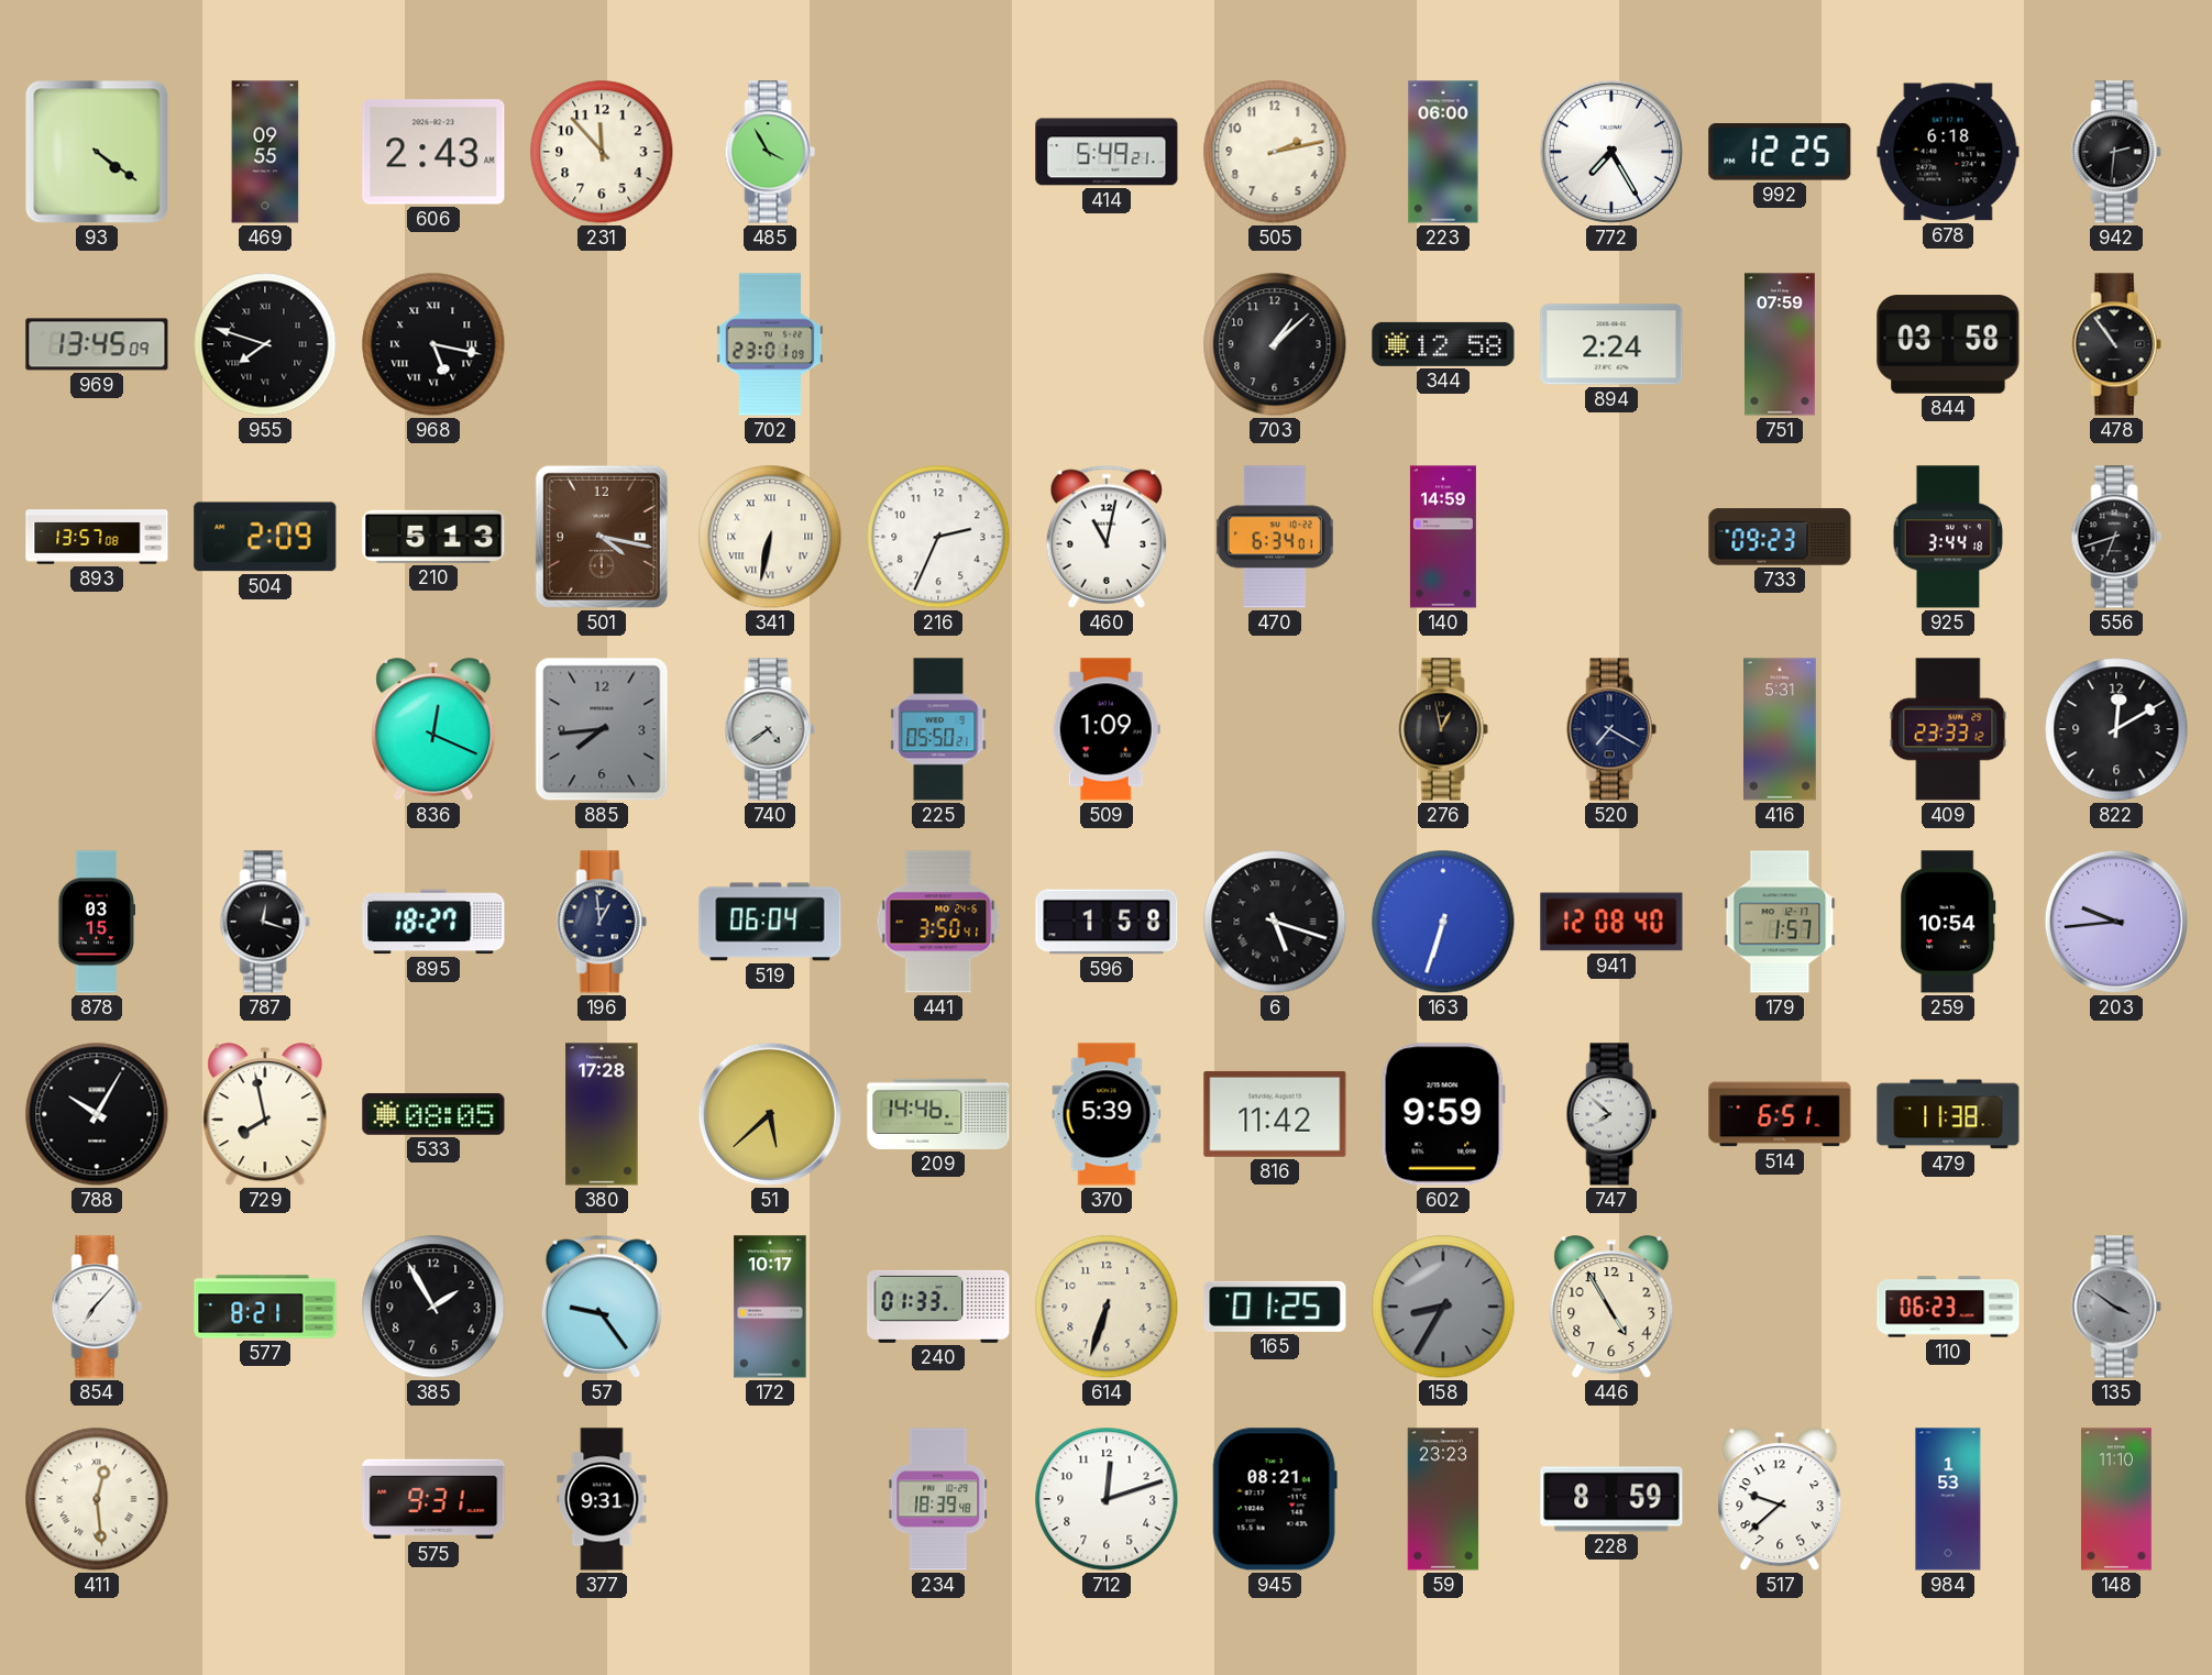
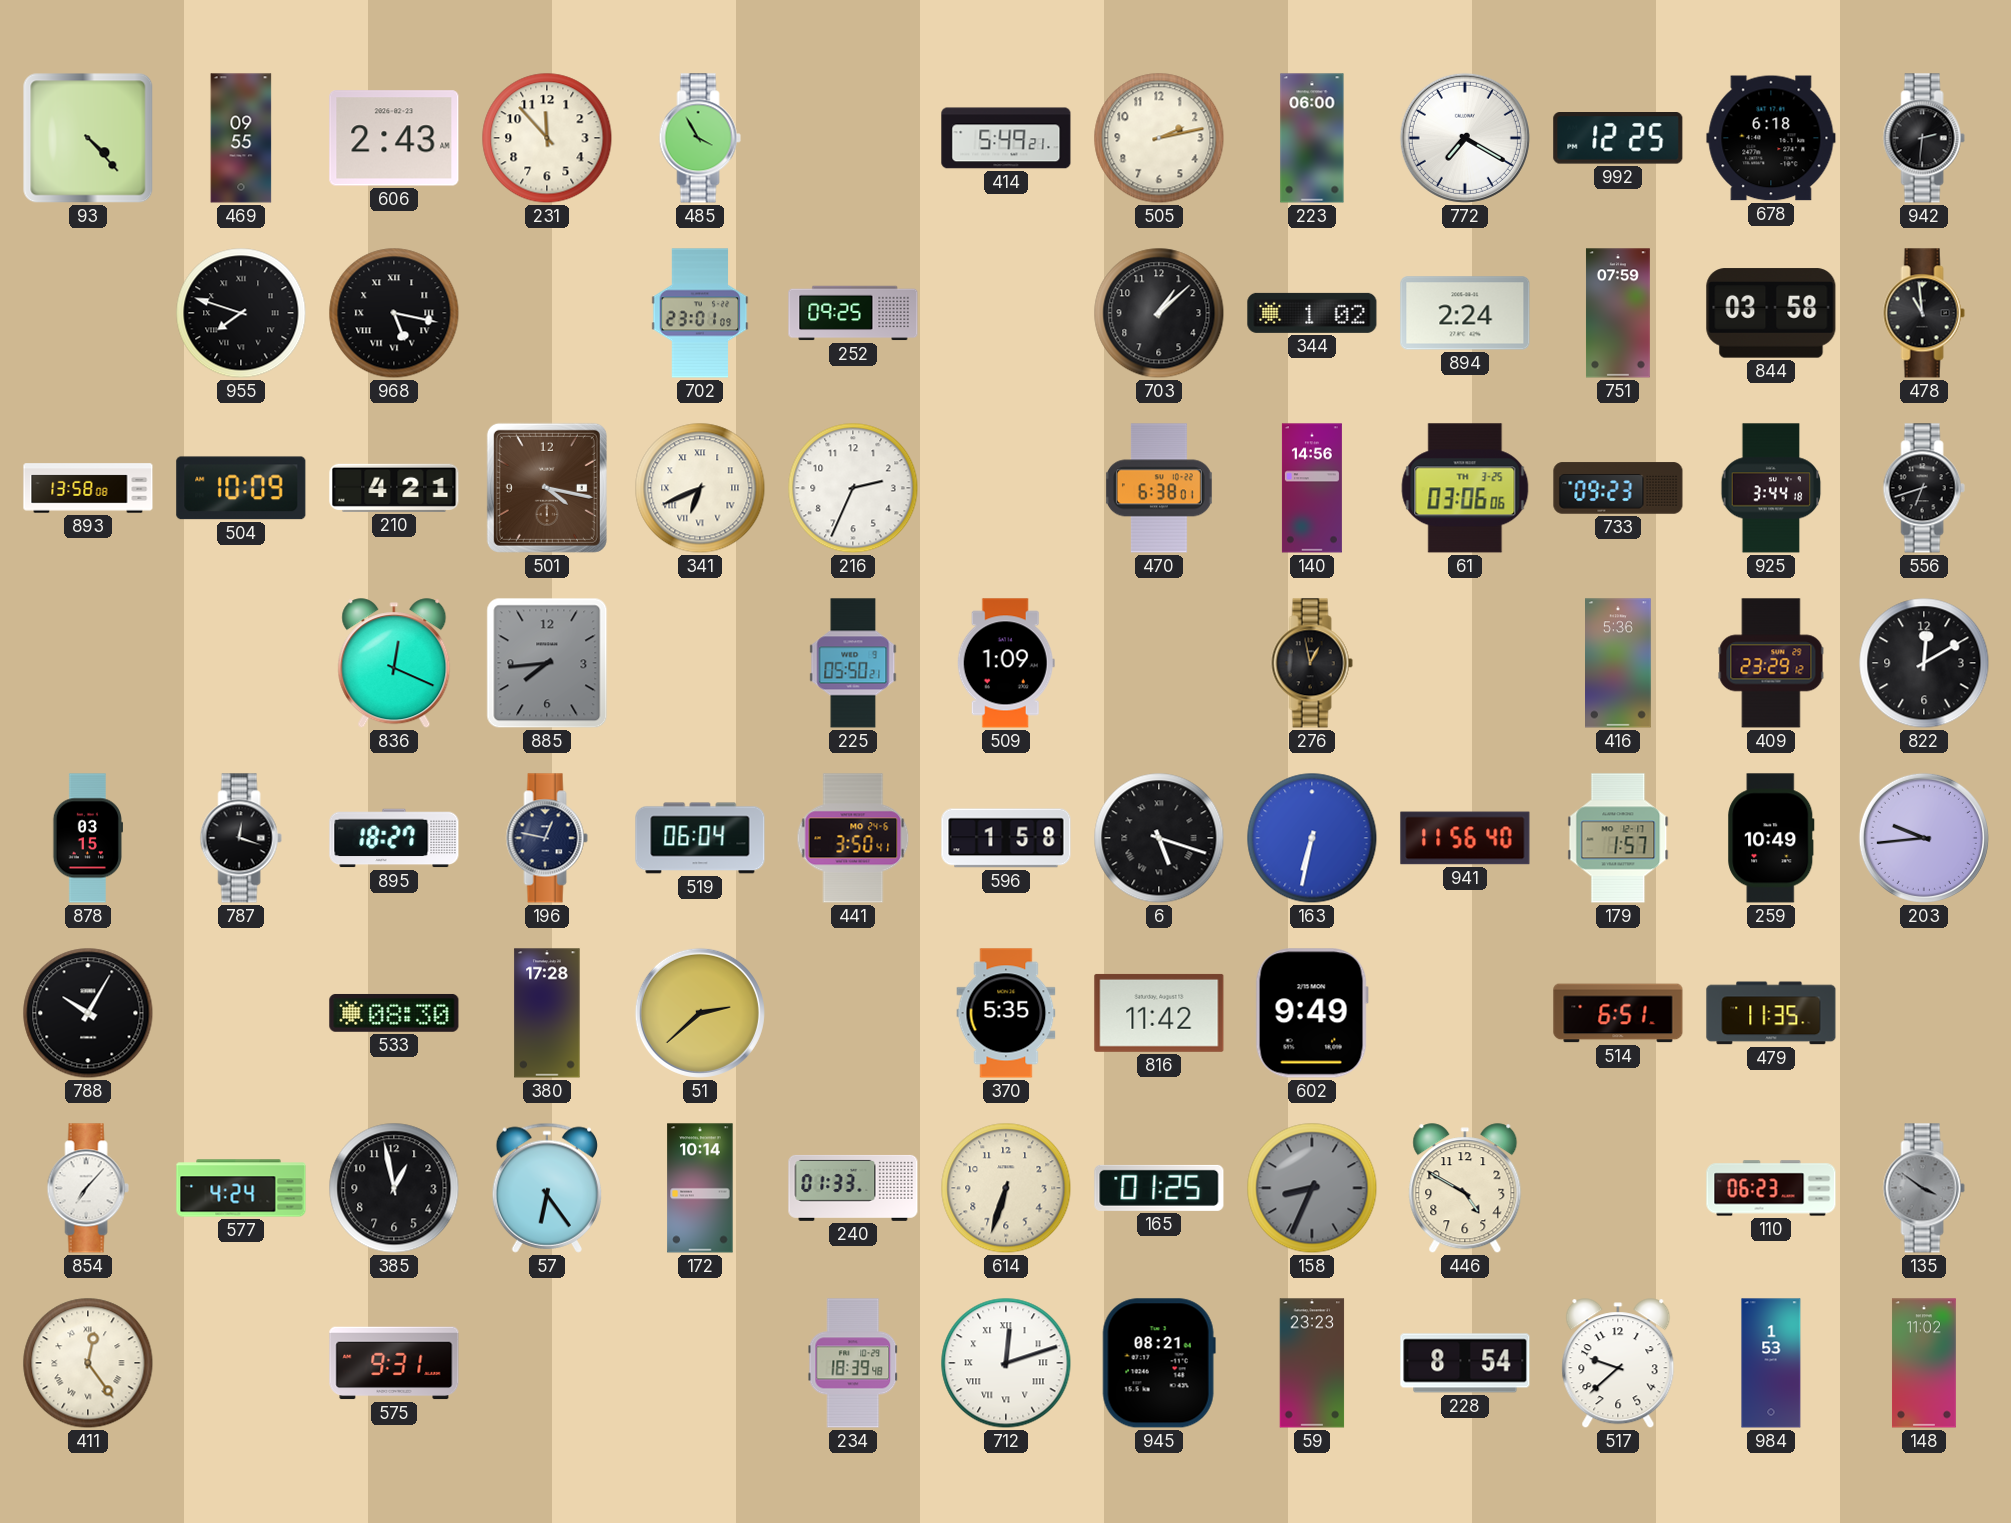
93: 4:21 -> 4:23 (88, 138)
772: 7:25 -> 7:20 (1465, 138)
969: 13:45 -> none (97, 344)
252: none -> 09:25 (853, 313)
344: 12:58 -> 1:02 (1312, 313)
478: 10:54 -> 10:59 (1924, 313)
893: 13:57 -> 13:58 (88, 488)
504: 2:09 -> 10:09 (241, 488)
210: 5:13 -> 4:21 (394, 488)
341: 6:32 -> 6:41 (700, 488)
460: 11:02 -> none (1105, 537)
470: 6:34 -> 6:38 (1159, 488)
140: 14:59 -> 14:56 (1312, 488)
61: none -> 03:06 (1465, 488)
740: 4:39 -> none (770, 729)
520: 7:20 -> none (1611, 729)
416: 5:31 -> 5:36 (1619, 663)
409: 23:33 -> 23:29 (1771, 663)
196: 12:59 -> 12:47 (547, 838)
163: 6:33 -> 6:32 (1312, 838)
941: 12:08 -> 11:56 (1465, 838)
259: 10:54 -> 10:49 (1771, 838)
729: 7:58 -> none (265, 1115)
533: 08:05 -> 08:30 (394, 1013)
51: 5:38 -> 2:38 (700, 1013)
209: 14:46 -> none (938, 1114)
370: 5:39 -> 5:35 (1006, 1013)
602: 9:59 -> 9:49 (1312, 1013)
747: 7:52 -> none (1611, 1114)
479: 11:38 -> 11:35 (1771, 1013)
577: 8:21 -> 4:24 (241, 1188)
385: 1:55 -> 12:58 (394, 1188)
57: 9:24 -> 6:24 (546, 1188)
172: 10:17 -> 10:14 (700, 1188)
158: 8:35 -> 8:34 (1312, 1188)
446: 4:55 -> 4:50 (1465, 1189)
411: 12:29 -> 12:24 (88, 1363)
377: 9:31 -> none (602, 1499)
712 numerals: Arabic -> Roman (1006, 1363)
228: 8:59 -> 8:54 (1465, 1363)
148: 11:10 -> 11:02 (1924, 1363)
